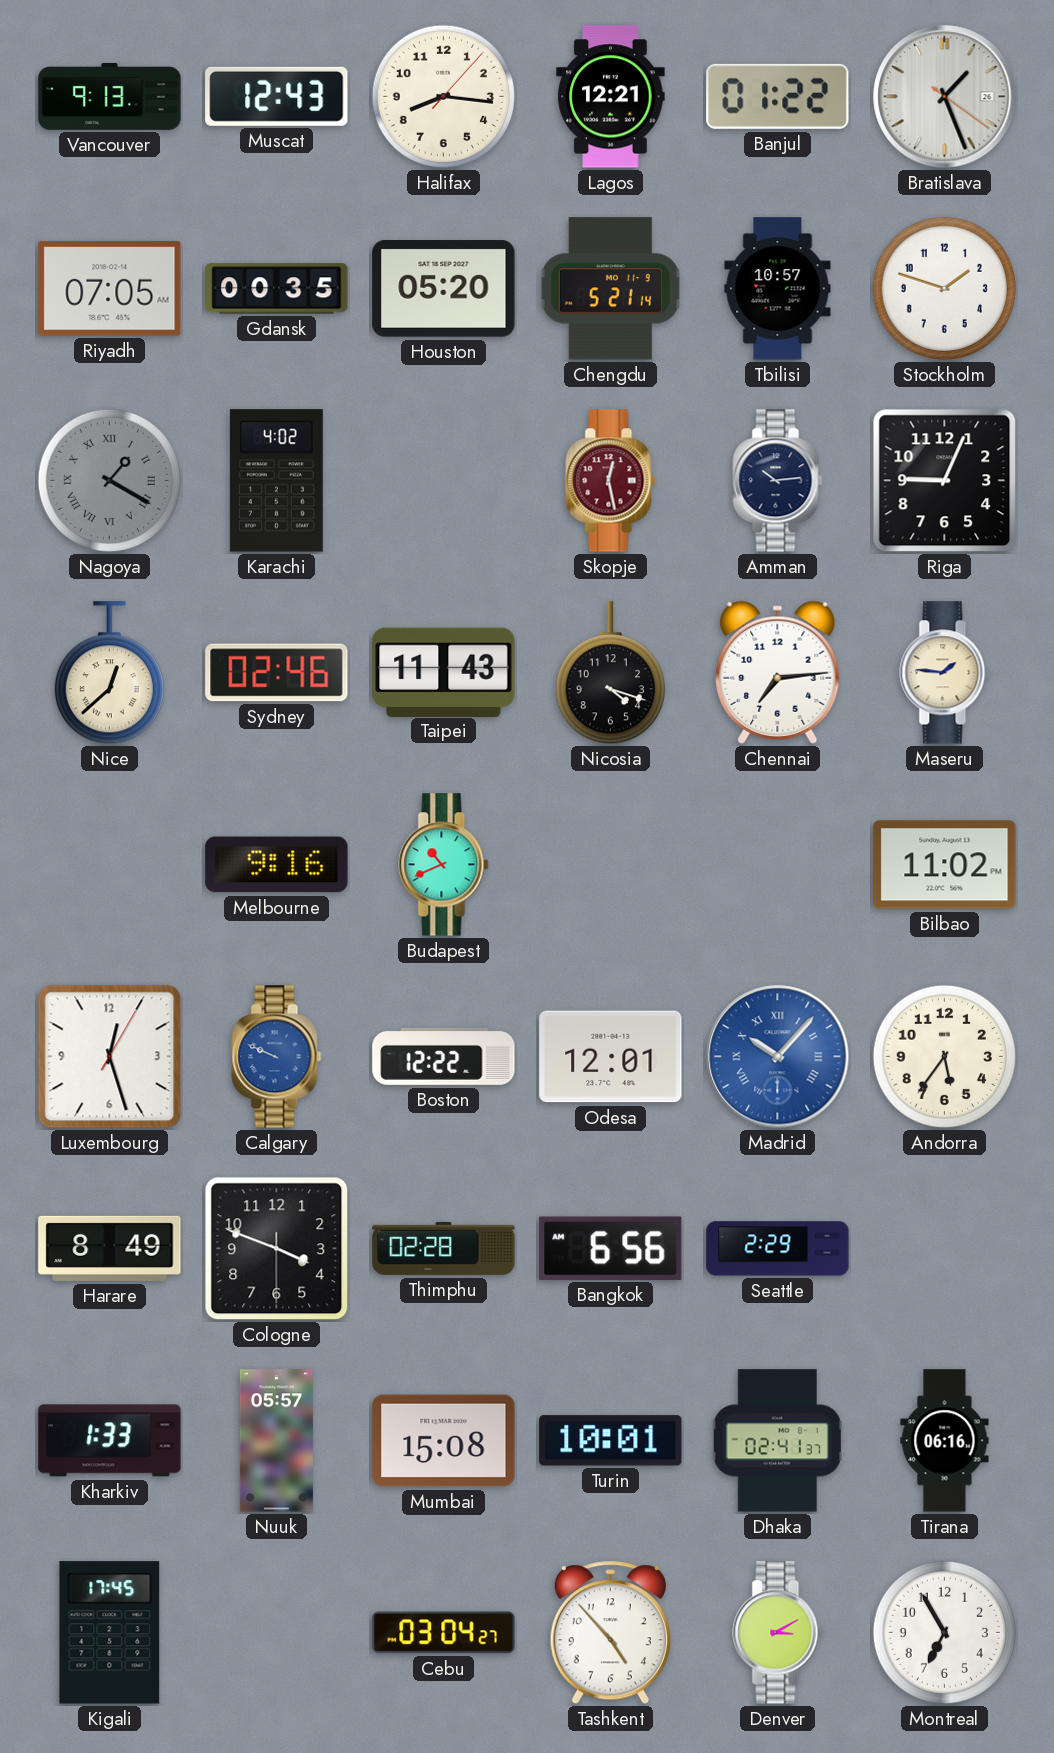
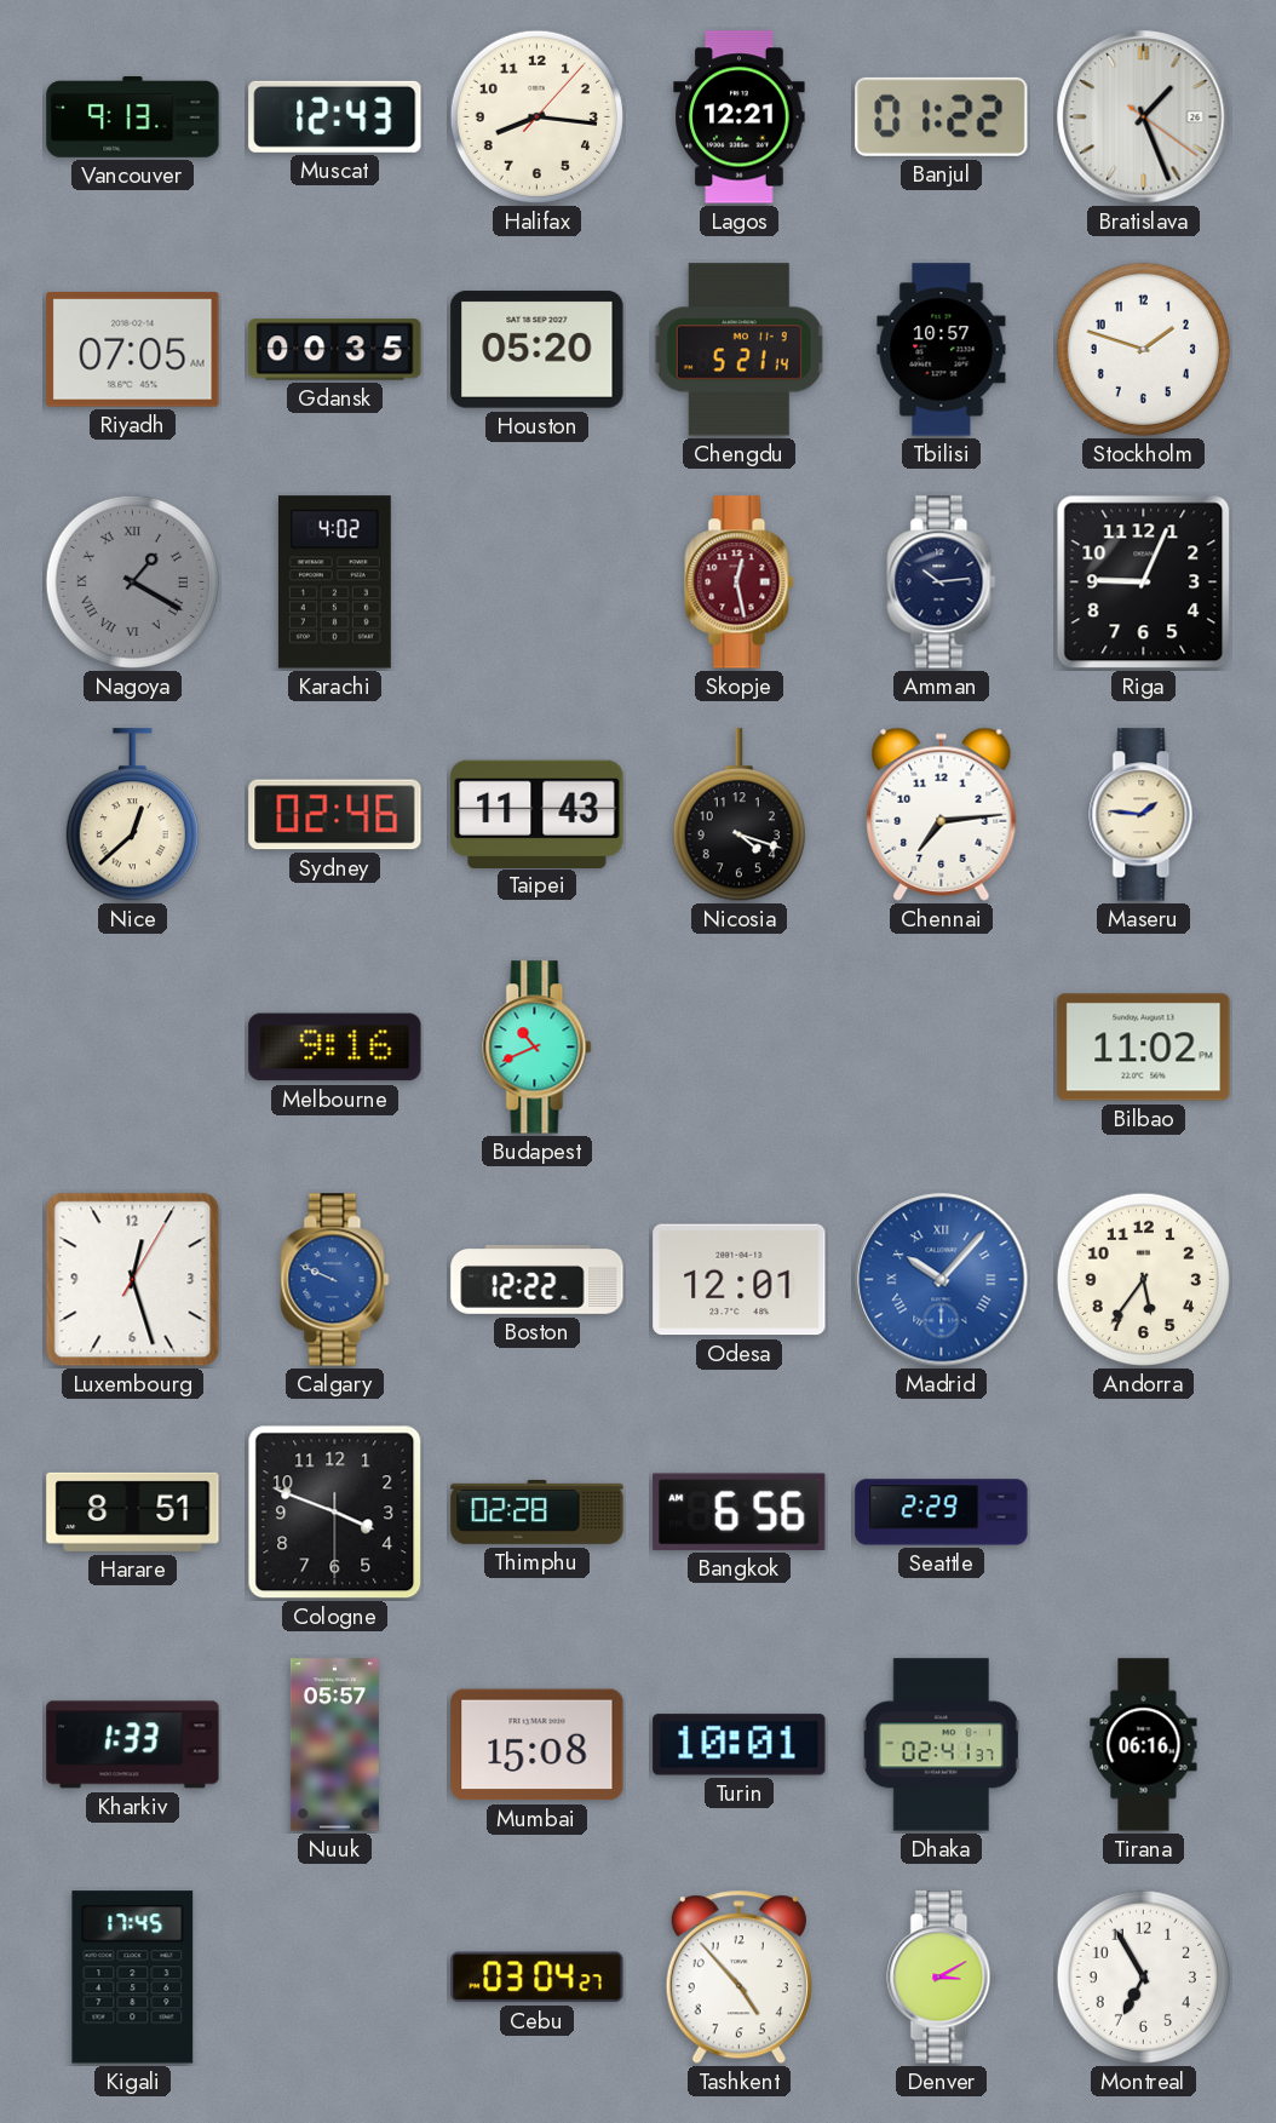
Harare: 8:49 -> 8:51 (133, 1511)
